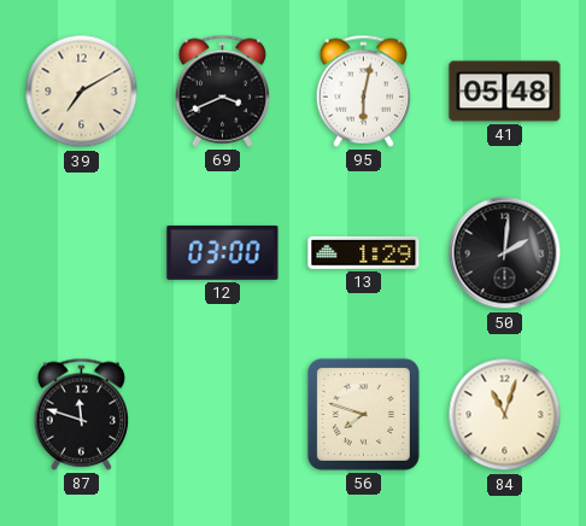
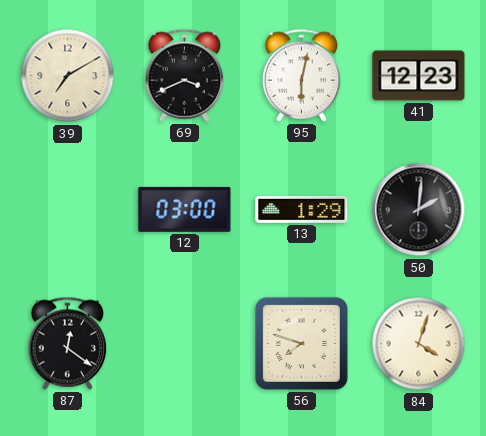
41: 05:48 -> 12:23 (419, 76)
87: 11:48 -> 12:21 (67, 343)
84: 11:03 -> 4:03 (419, 344)
